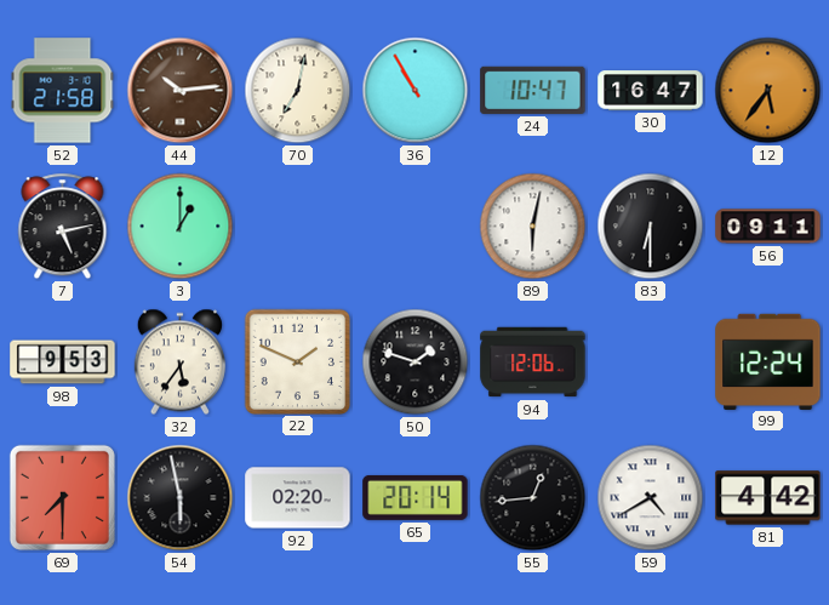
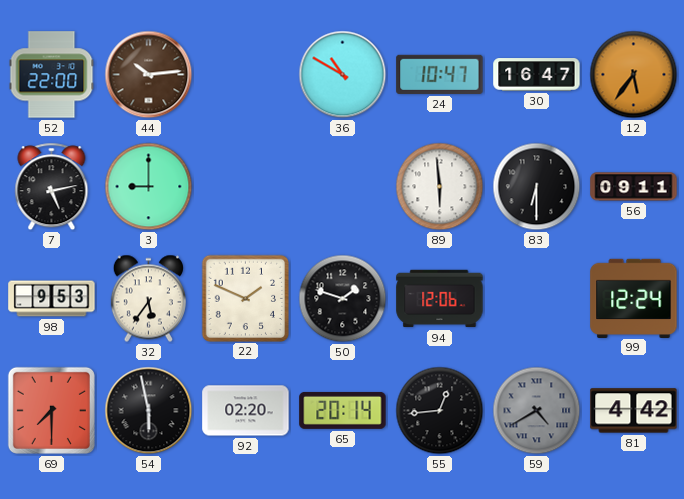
52: 21:58 -> 22:00 (52, 75)
70: 7:02 -> none (298, 91)
36: 10:55 -> 10:50 (343, 75)
3: 1:00 -> 9:00 (149, 187)
89: 6:02 -> 5:59 (440, 187)
59 dial: white -> grey (537, 411)
